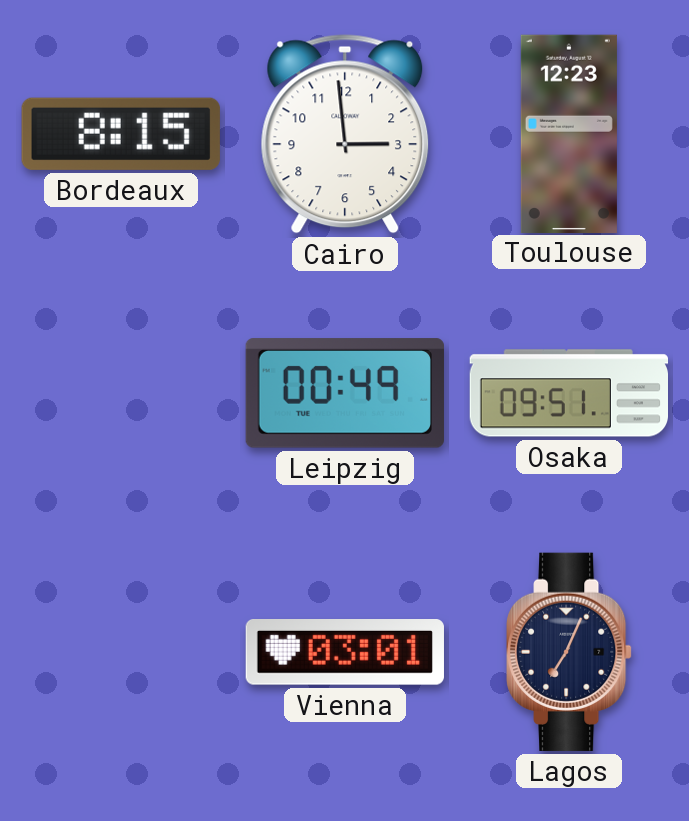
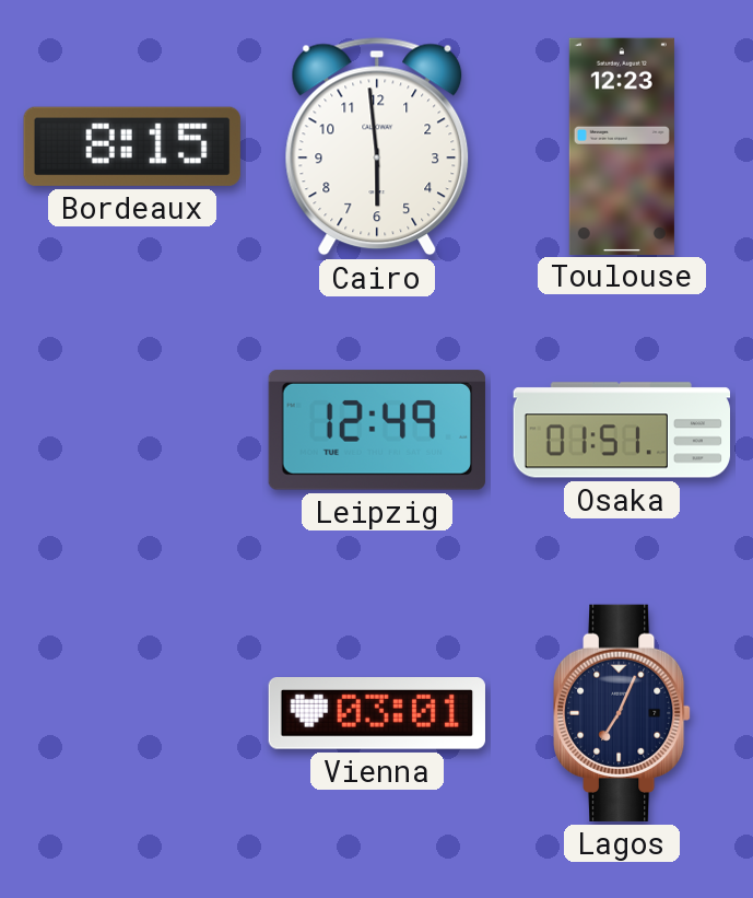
Cairo: 2:59 -> 5:59 (377, 147)
Leipzig: 00:49 -> 12:49 (377, 430)
Osaka: 09:51 -> 01:51 (621, 430)
